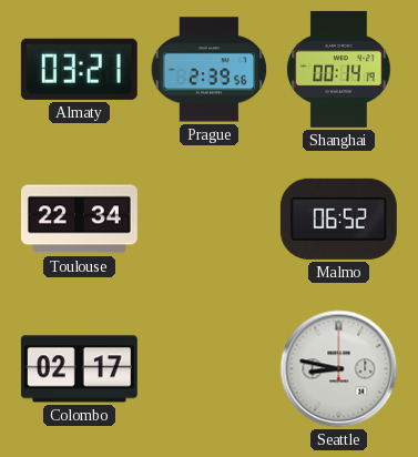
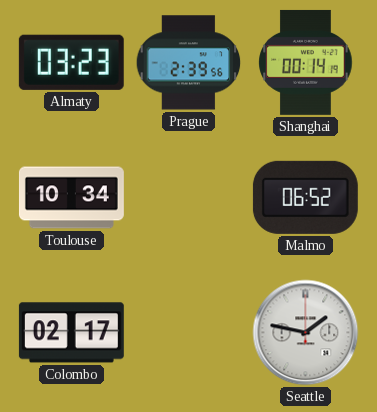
Almaty: 03:21 -> 03:23 (71, 62)
Toulouse: 22:34 -> 10:34 (71, 198)
Seattle: 8:47 -> 1:47 (306, 333)
